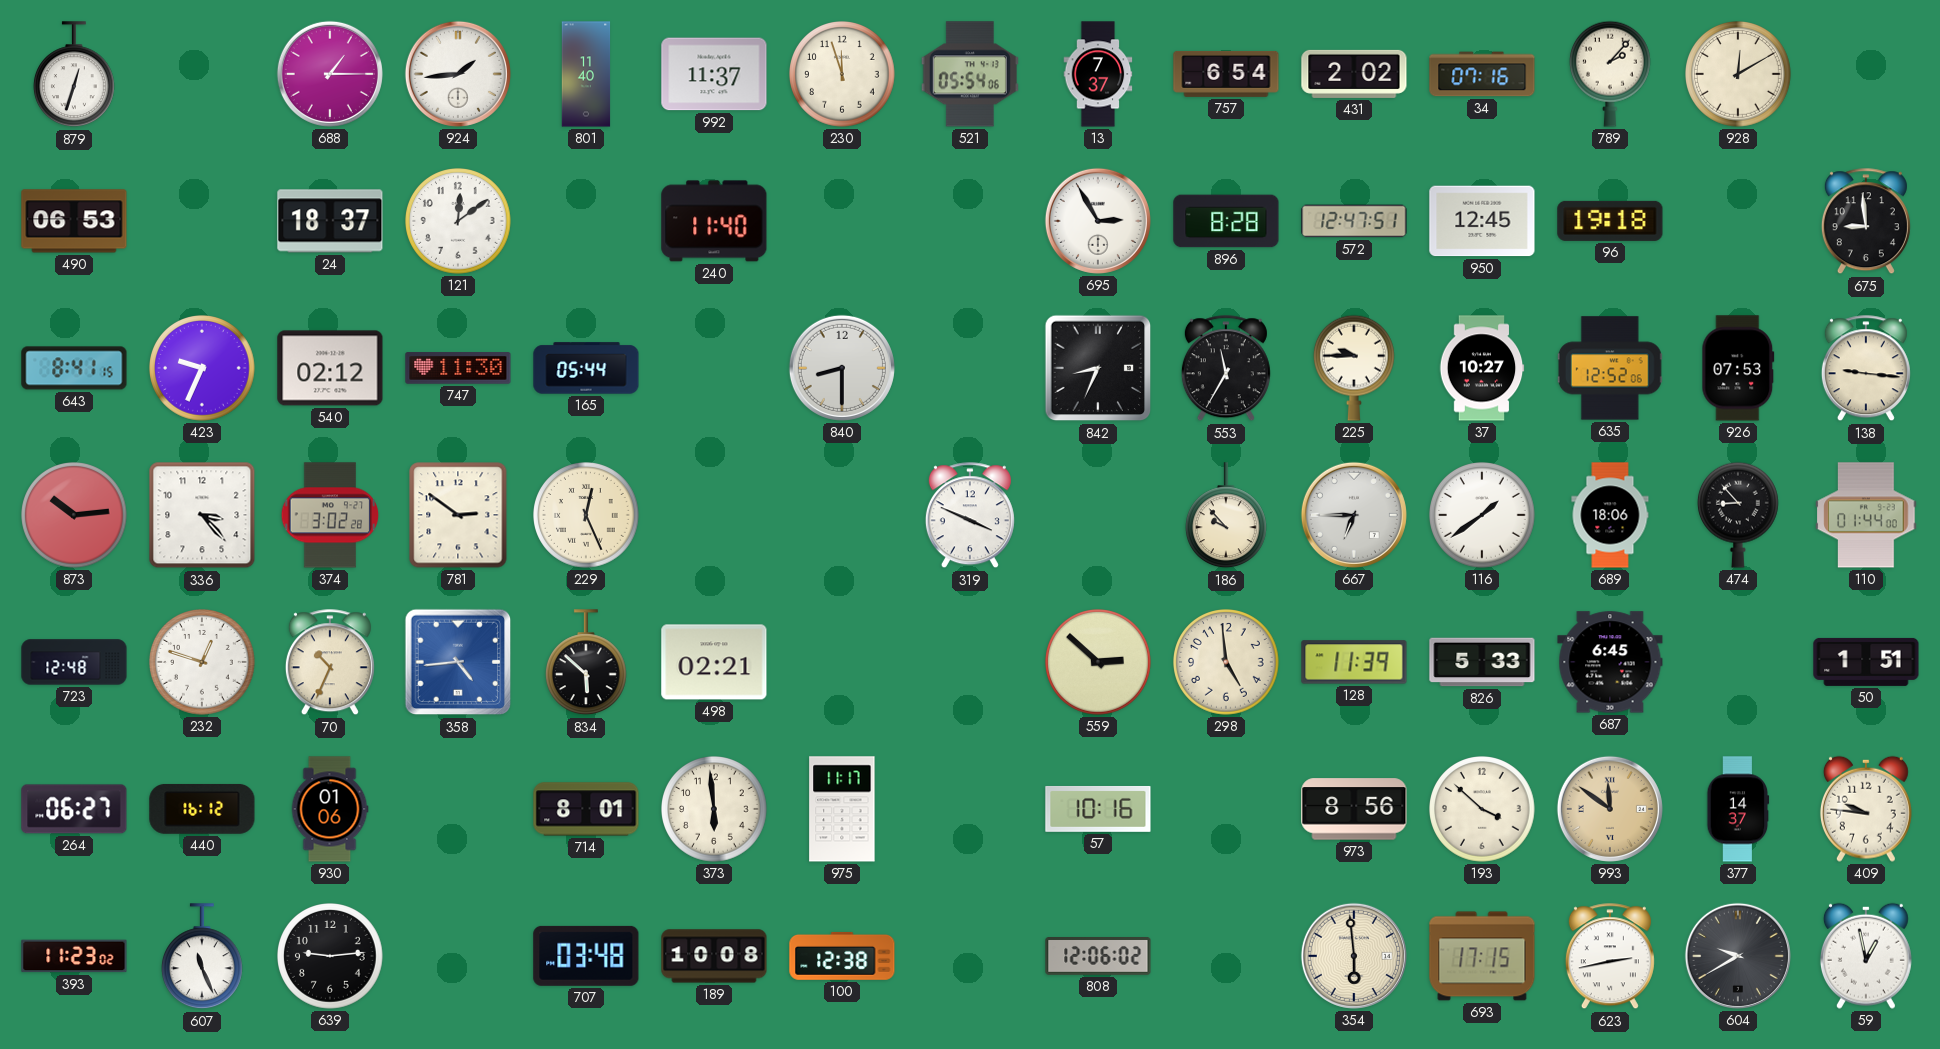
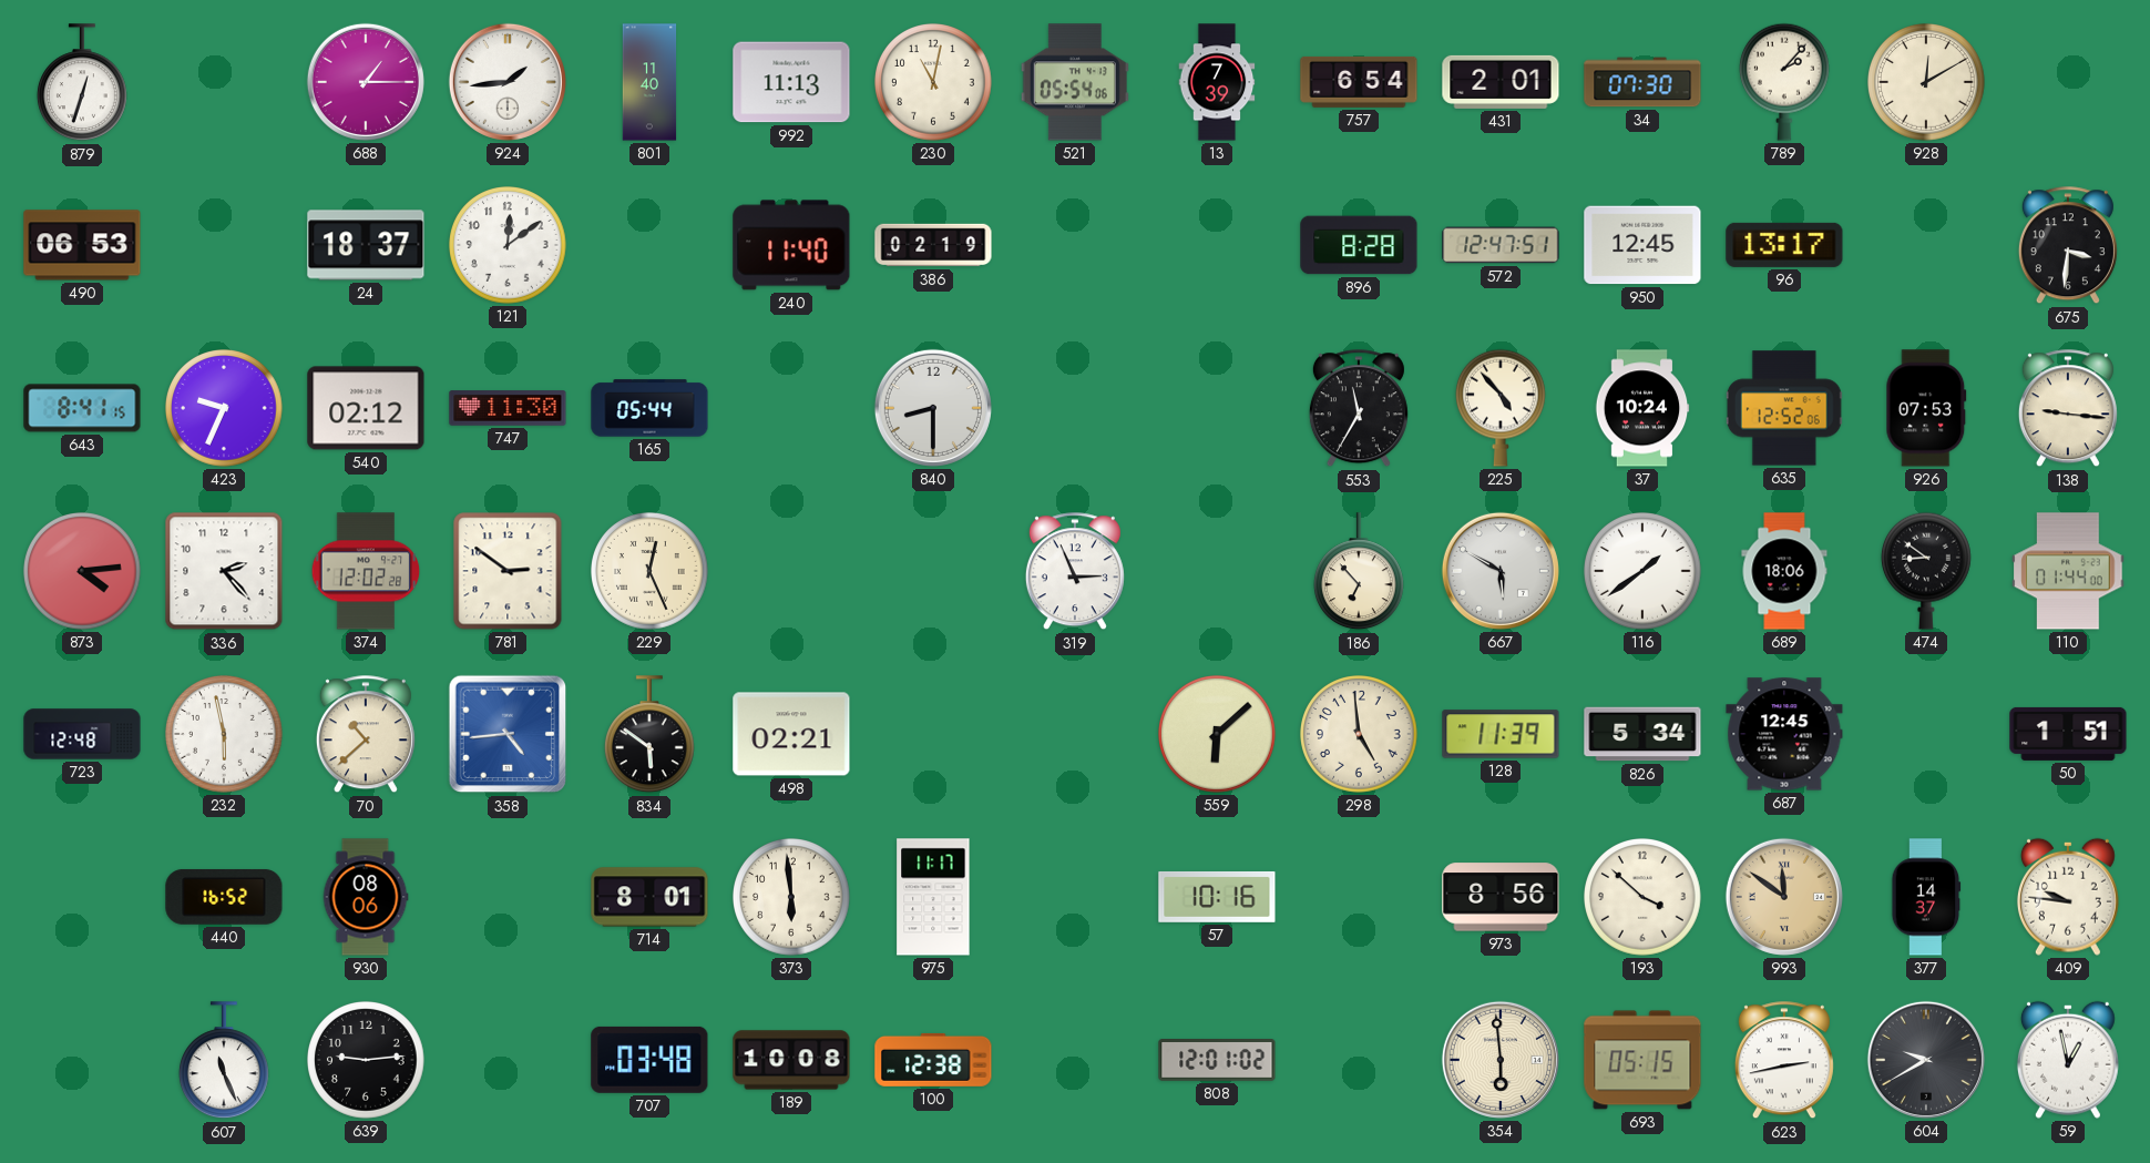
992: 11:37 -> 11:13 (791, 82)
230: 11:57 -> 11:02 (934, 83)
13: 7:37 -> 7:39 (1217, 82)
431: 2:02 -> 2:01 (1501, 82)
34: 07:16 -> 07:30 (1642, 82)
386: none -> 02:19 (933, 245)
695: 2:55 -> none (1098, 221)
96: 19:18 -> 13:17 (1784, 245)
675: 8:59 -> 3:31 (2068, 246)
842: 8:34 -> none (1098, 368)
225: 9:45 -> 4:53 (1501, 408)
37: 10:27 -> 10:24 (1642, 408)
873: 10:14 -> 4:14 (83, 572)
336: 3:23 -> 2:23 (224, 571)
374: 3:02 -> 12:02 (366, 571)
319: 3:49 -> 2:56 (1075, 572)
186: 9:53 -> 6:53 (1359, 572)
667: 6:45 -> 5:50 (1501, 571)
474: 8:53 -> 8:51 (1926, 571)
232: 12:48 -> 5:58 (225, 735)
70: 10:34 -> 10:38 (366, 735)
834: 5:52 -> 5:51 (649, 735)
559: 2:52 -> 6:08 (1218, 735)
826: 5:33 -> 5:34 (1642, 734)
687: 6:45 -> 12:45 (1784, 734)
264: 06:27 -> none (74, 809)
440: 16:12 -> 16:52 (224, 897)
930: 01:06 -> 08:06 (366, 897)
393: 11:23 -> none (74, 956)
808: 12:06 -> 12:01 (1217, 1061)
693: 17:15 -> 05:15 (1642, 1060)
